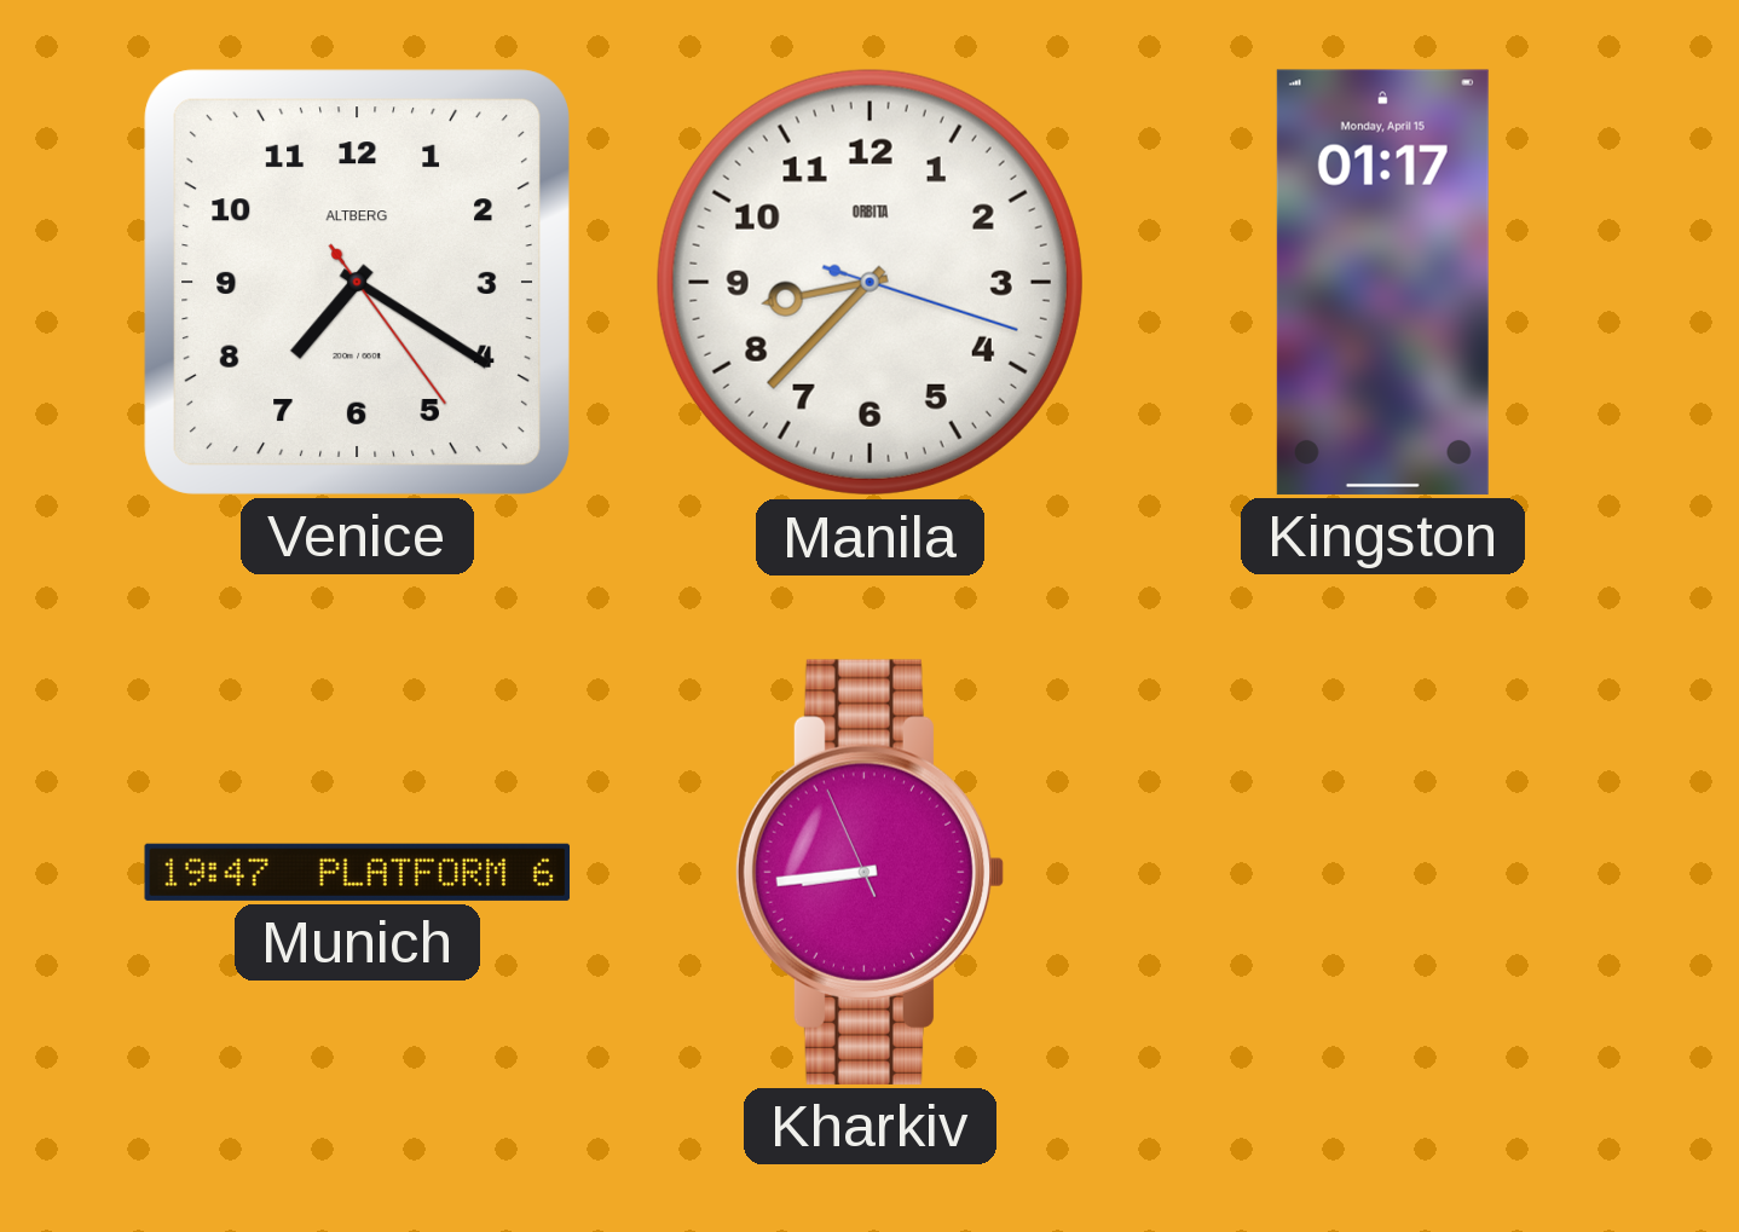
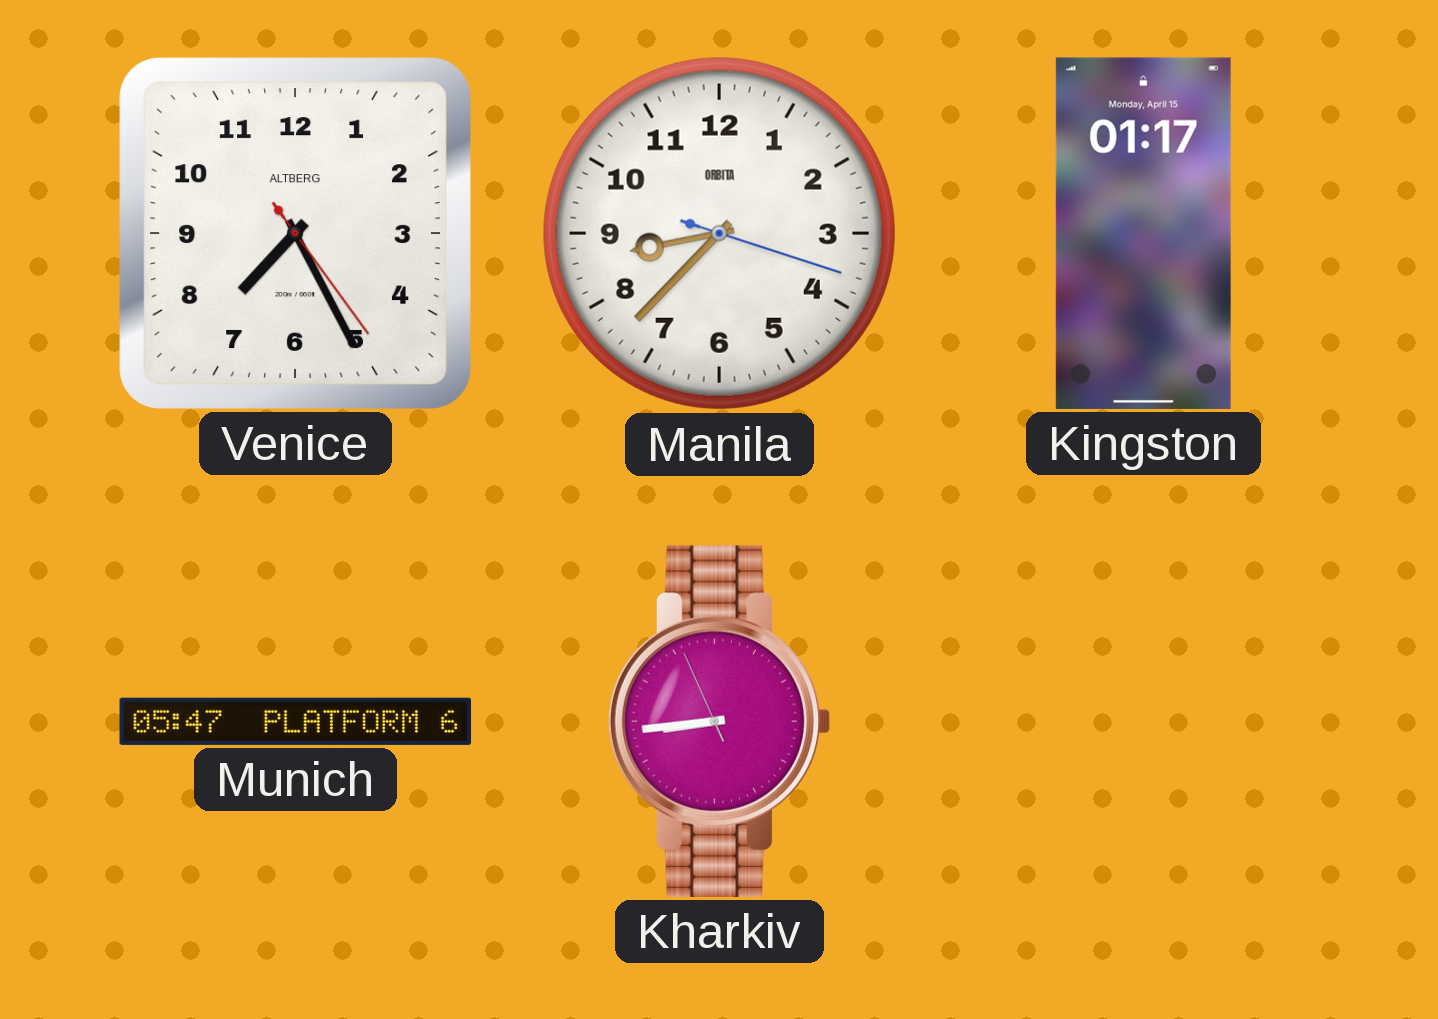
Venice: 7:20 -> 7:25 (295, 233)
Munich: 19:47 -> 05:47 (296, 721)
